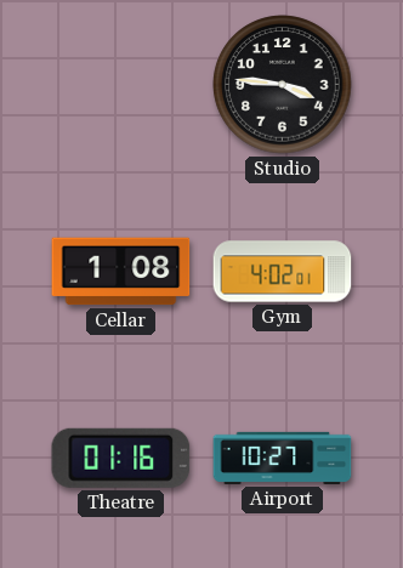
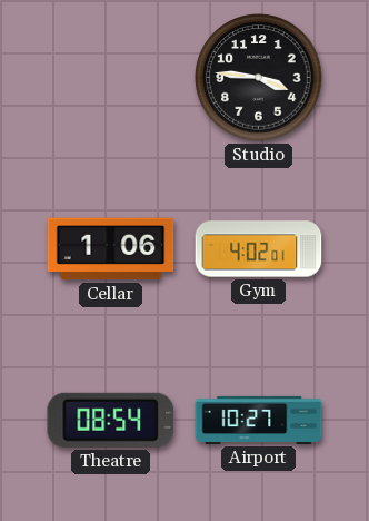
Cellar: 1:08 -> 1:06 (111, 249)
Theatre: 01:16 -> 08:54 (111, 420)
